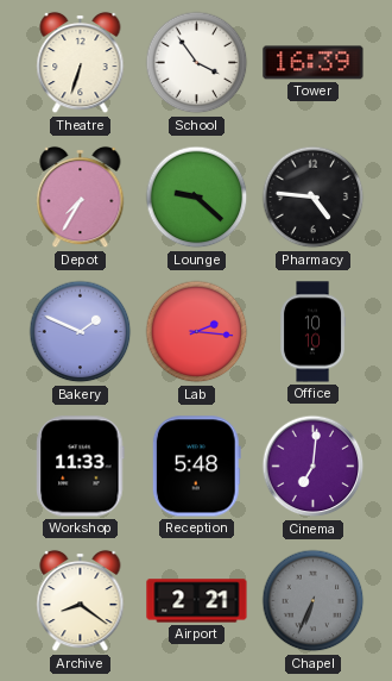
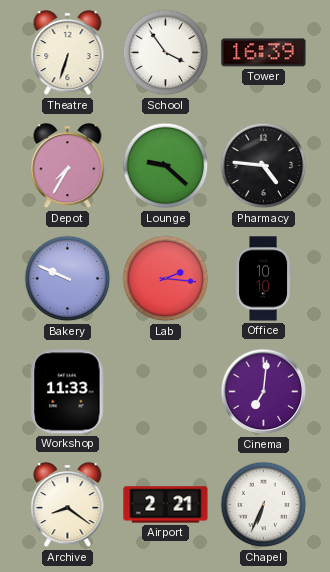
Bakery: 1:49 -> 9:49 (68, 279)
Reception: 5:48 -> none (196, 467)
Chapel dial: grey -> white (264, 505)
